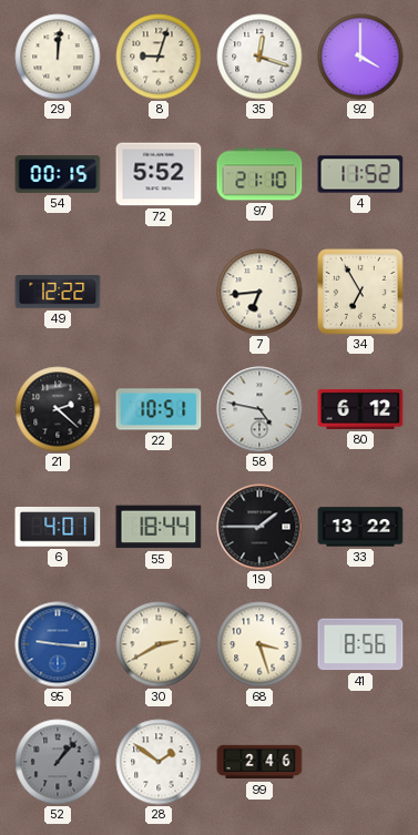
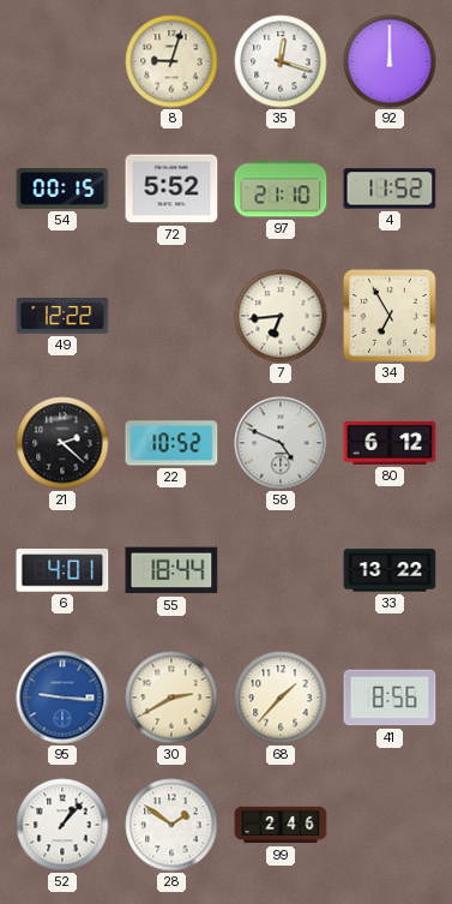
29: 12:01 -> none (58, 57)
92: 4:00 -> 12:00 (390, 61)
22: 10:51 -> 10:52 (171, 443)
58: 4:47 -> 4:49 (281, 443)
19: 1:45 -> none (259, 527)
68: 3:27 -> 1:37 (281, 698)
52 dial: grey -> white (62, 825)
